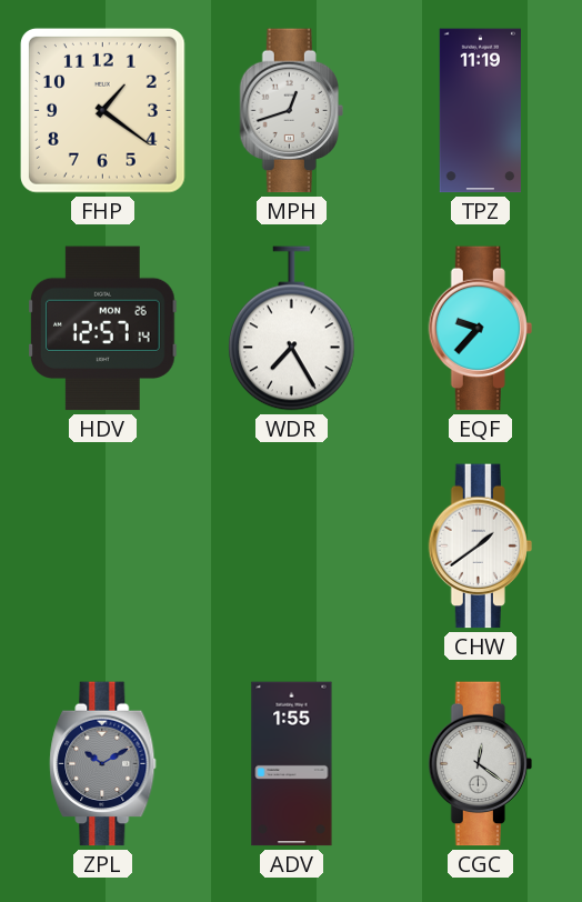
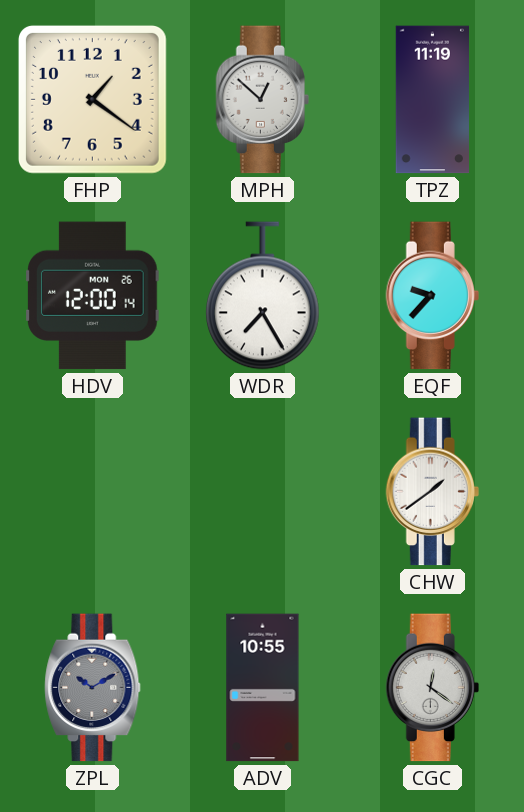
MPH: 12:42 -> 12:52 (262, 100)
HDV: 12:57 -> 12:00 (93, 296)
ADV: 1:55 -> 10:55 (263, 688)
